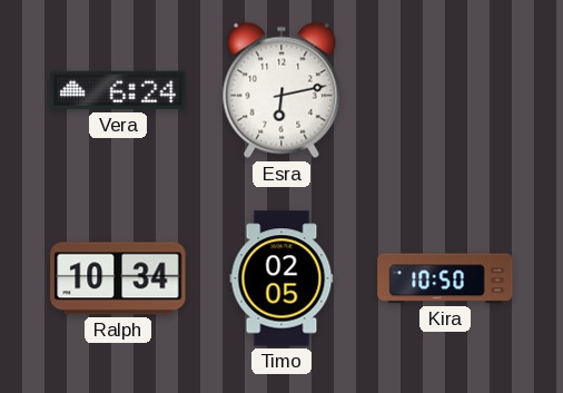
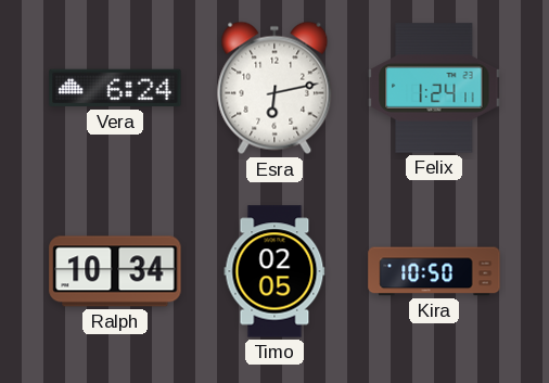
Felix: none -> 1:24 (434, 88)
